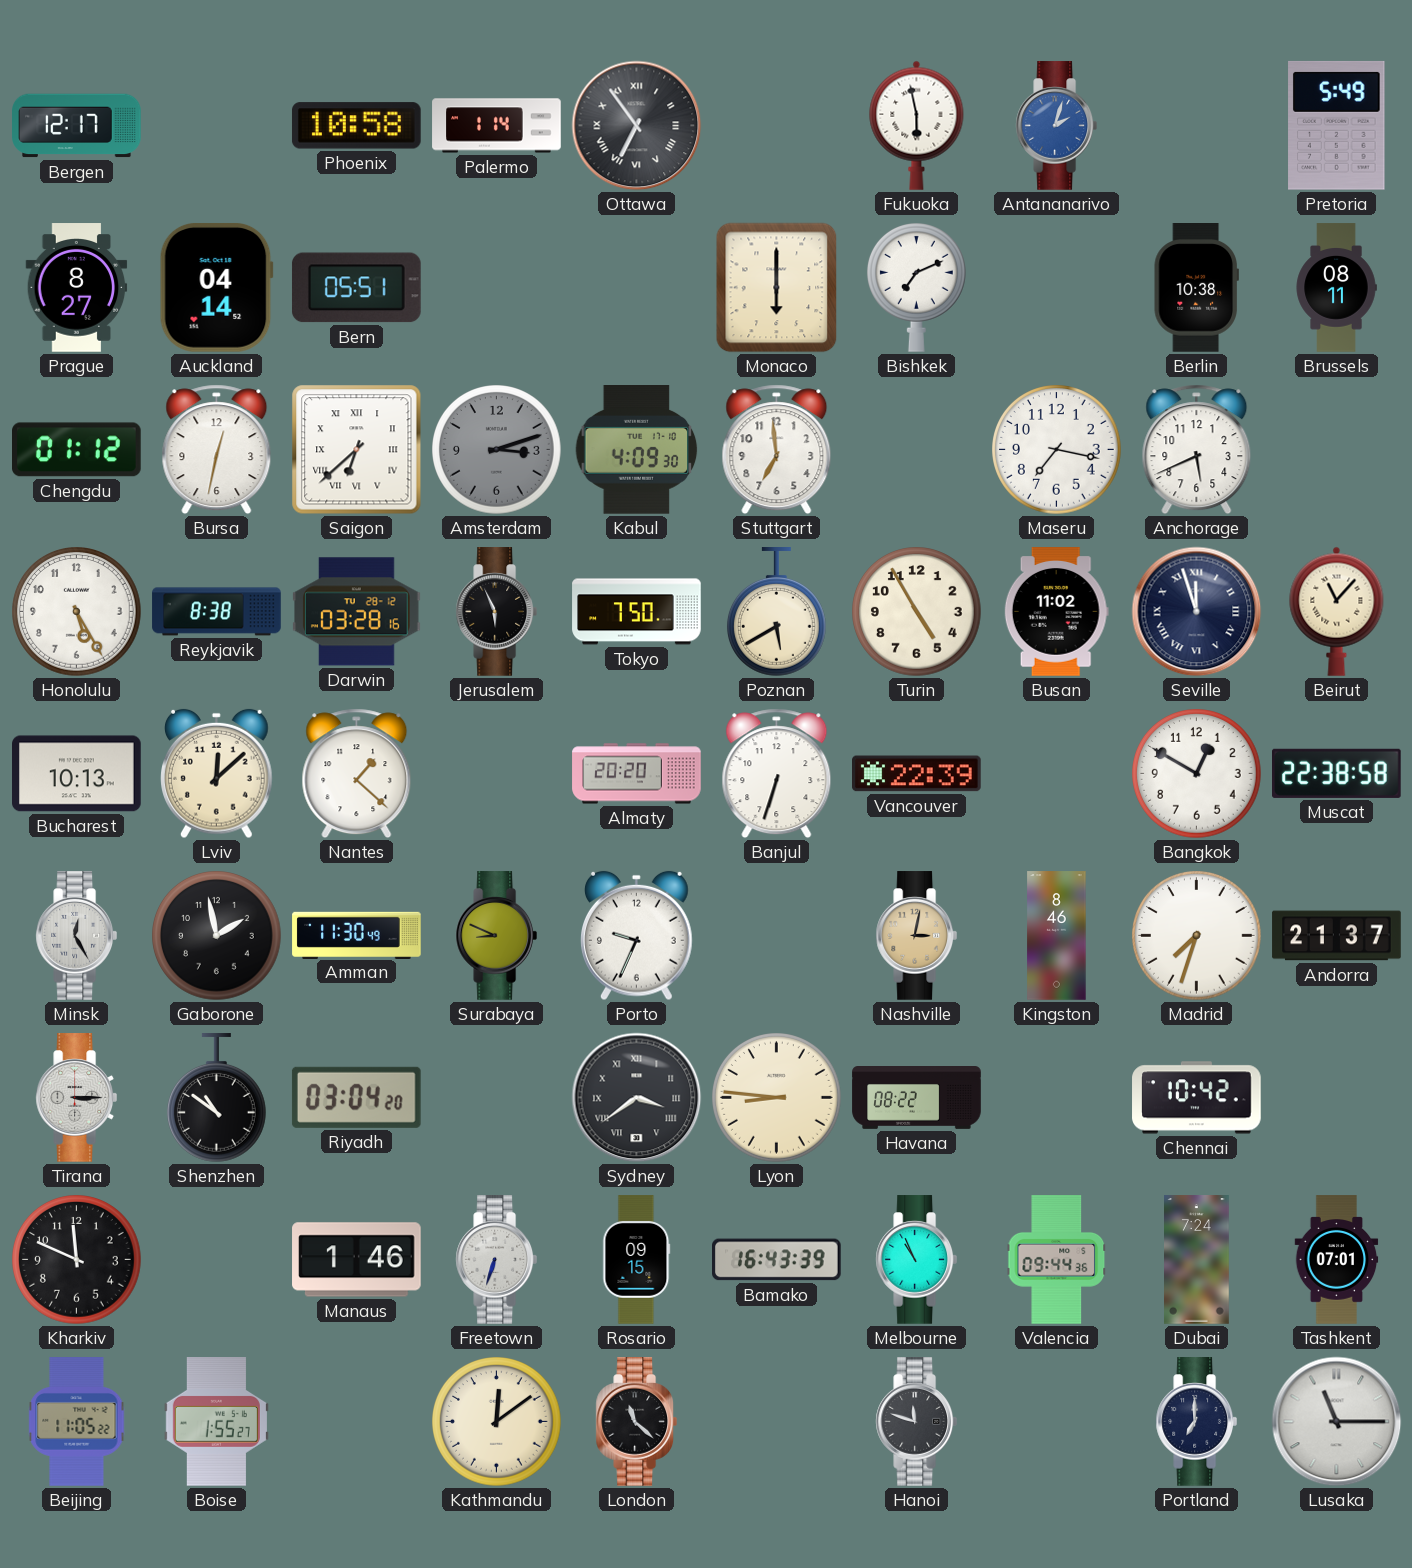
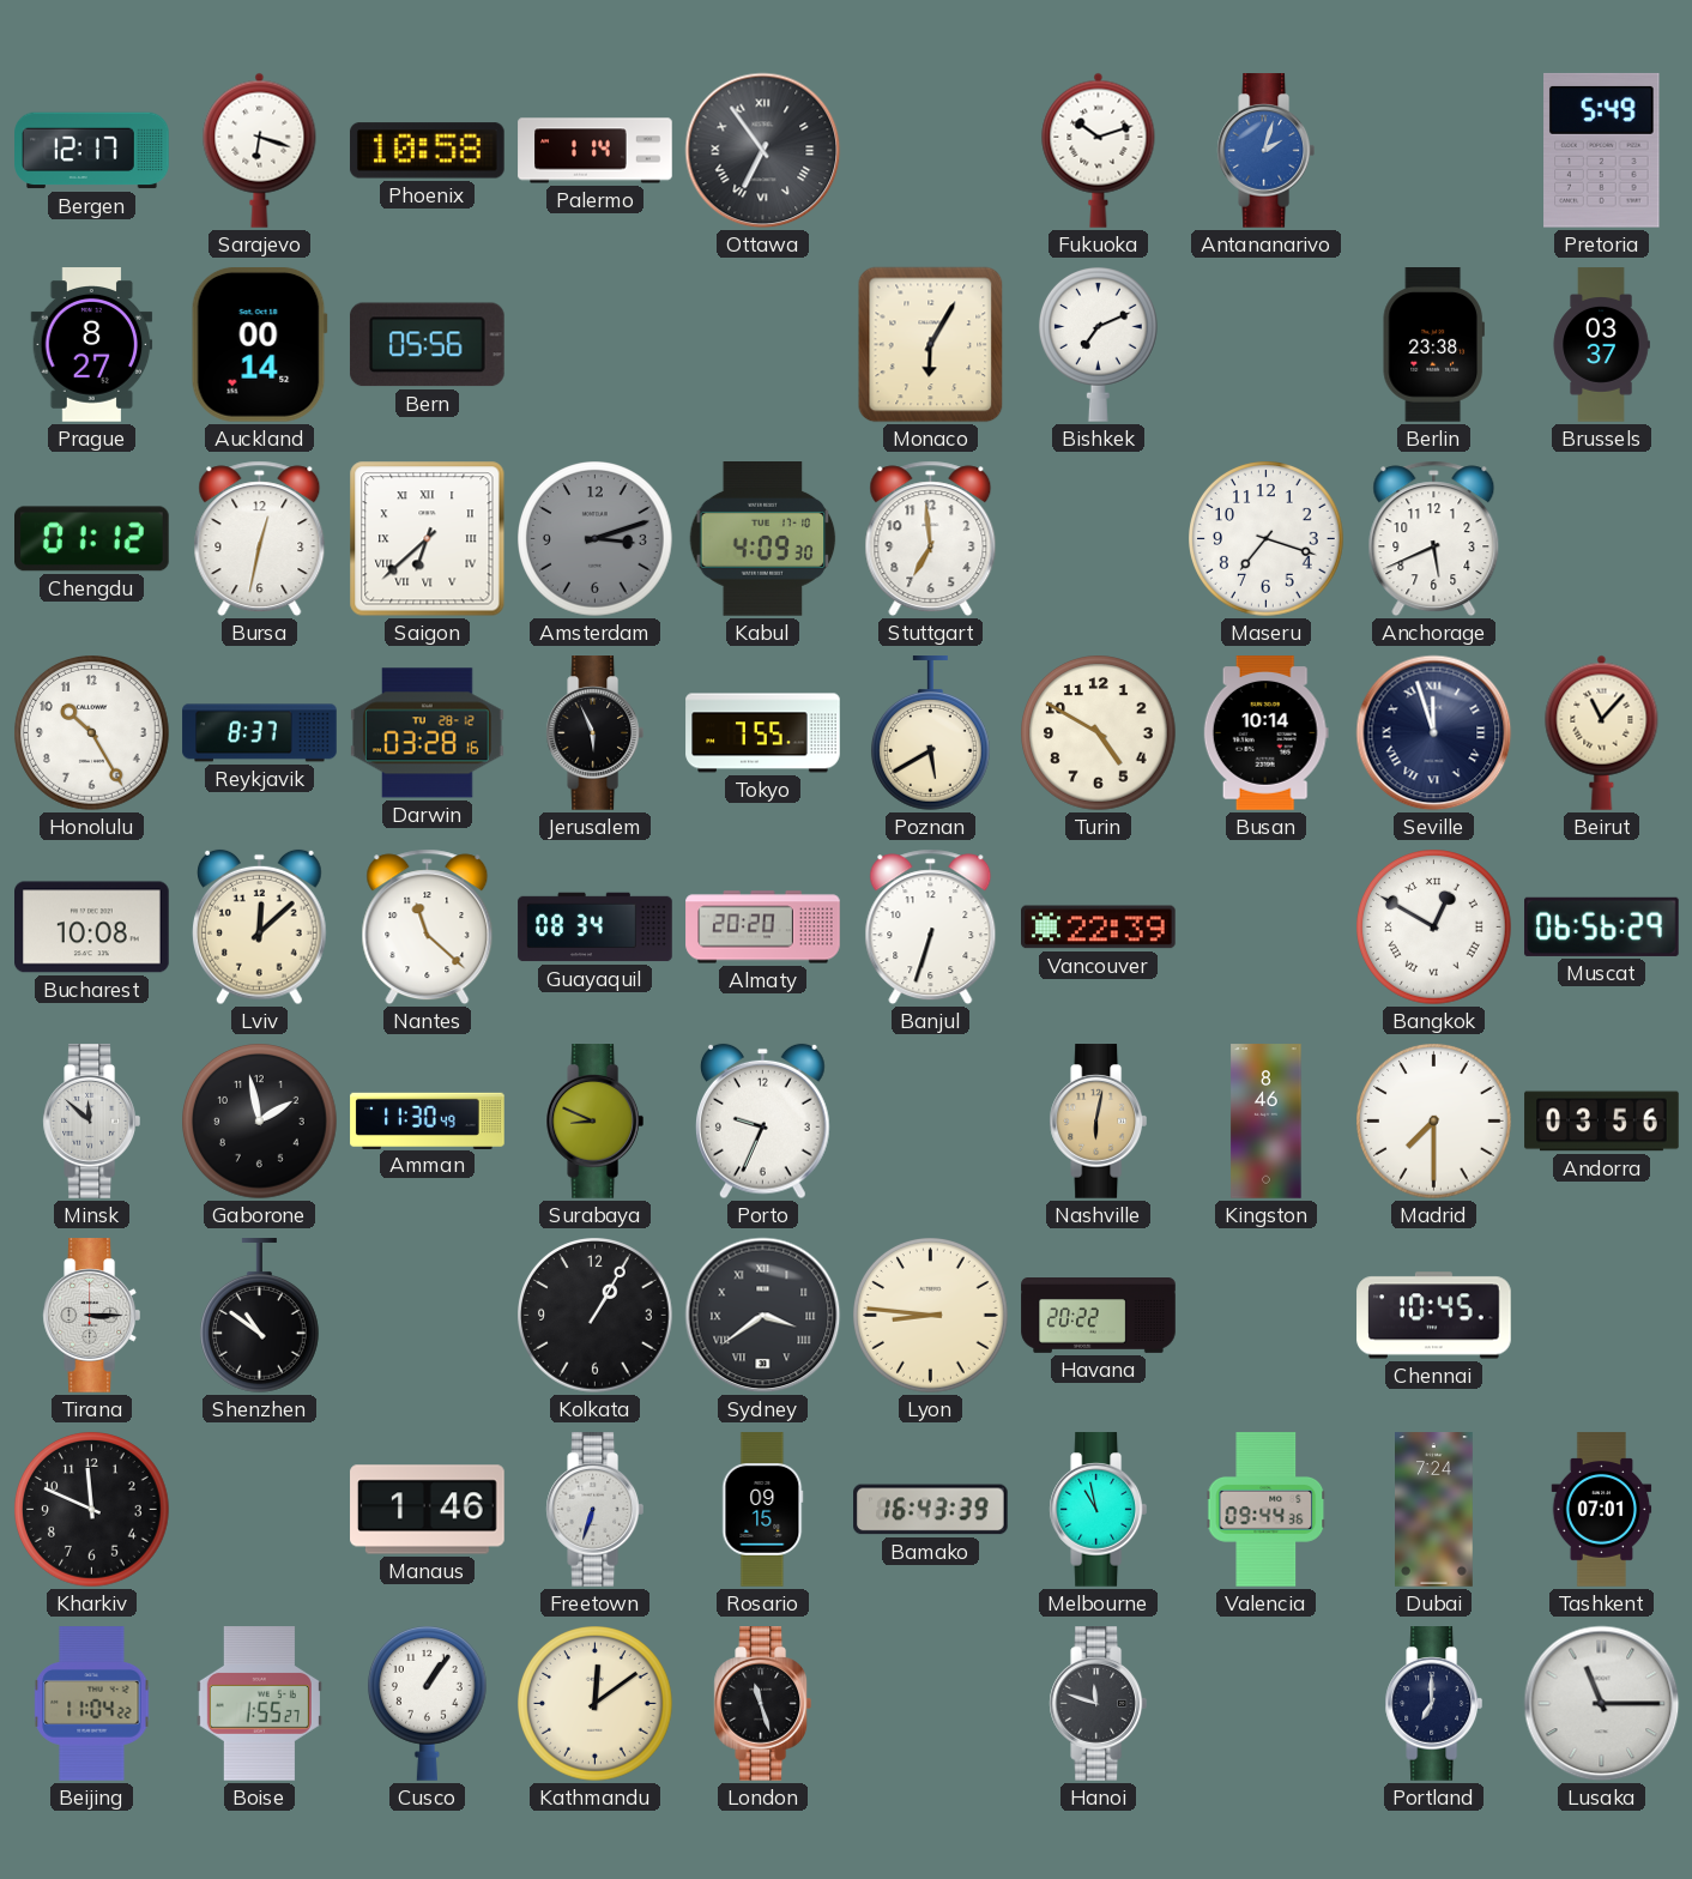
Sarajevo: none -> 6:18 (260, 150)
Fukuoka: 5:58 -> 10:12 (1099, 150)
Auckland: 04:14 -> 00:14 (259, 344)
Bern: 05:51 -> 05:56 (427, 345)
Monaco: 6:00 -> 6:05 (931, 345)
Berlin: 10:38 -> 23:38 (1433, 345)
Brussels: 08:11 -> 03:37 (1601, 345)
Maseru: 7:17 -> 7:18 (1267, 539)
Honolulu: 5:25 -> 10:25 (92, 733)
Reykjavik: 8:38 -> 8:37 (260, 733)
Tokyo: 7:50 -> 7:55 (763, 733)
Turin: 4:55 -> 4:50 (1099, 733)
Busan: 11:02 -> 10:14 (1265, 733)
Bucharest: 10:13 -> 10:08 (92, 928)
Nantes: 1:22 -> 11:22 (428, 928)
Guayaquil: none -> 08:34 (596, 928)
Bangkok numerals: Arabic -> Roman (1434, 928)
Muscat: 22:38 -> 06:56 (1602, 926)
Minsk: 12:25 -> 11:52 (91, 1122)
Nashville: 3:02 -> 6:02 (1098, 1122)
Madrid: 7:33 -> 7:30 (1434, 1122)
Andorra: 21:37 -> 03:56 (1602, 1122)
Riyadh: 03:04 -> none (356, 1097)
Kolkata: none -> 1:05 (596, 1316)
Havana: 08:22 -> 20:22 (1099, 1316)
Chennai: 10:42 -> 10:45 (1434, 1316)
Melbourne: 10:56 -> 10:58 (1098, 1510)
Beijing: 11:05 -> 11:04 (92, 1704)
Cusco: none -> 1:06 (427, 1704)
London: 11:22 -> 11:27 (762, 1704)
